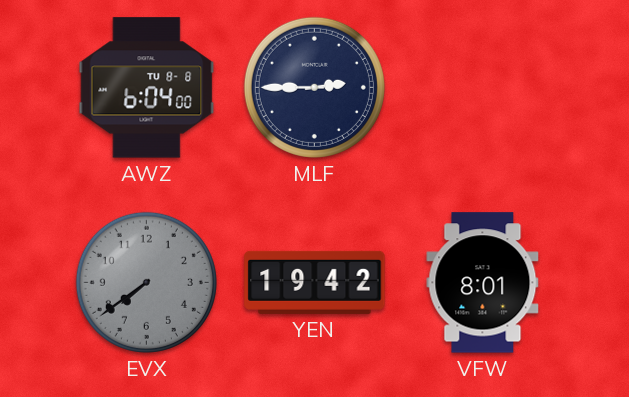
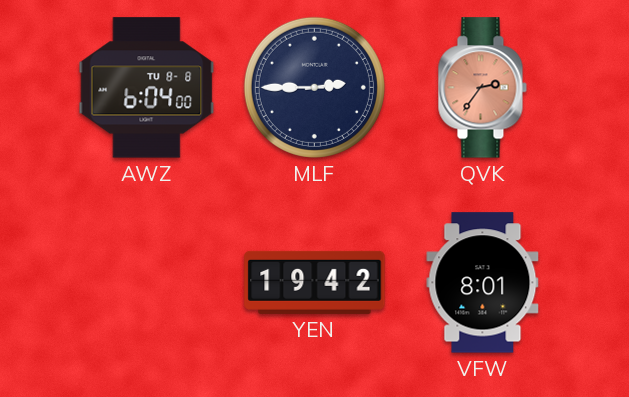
QVK: none -> 2:36 (482, 88)
EVX: 7:39 -> none (146, 282)
